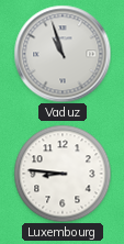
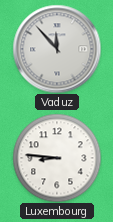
Vaduz: 10:57 -> 11:53 (57, 49)
